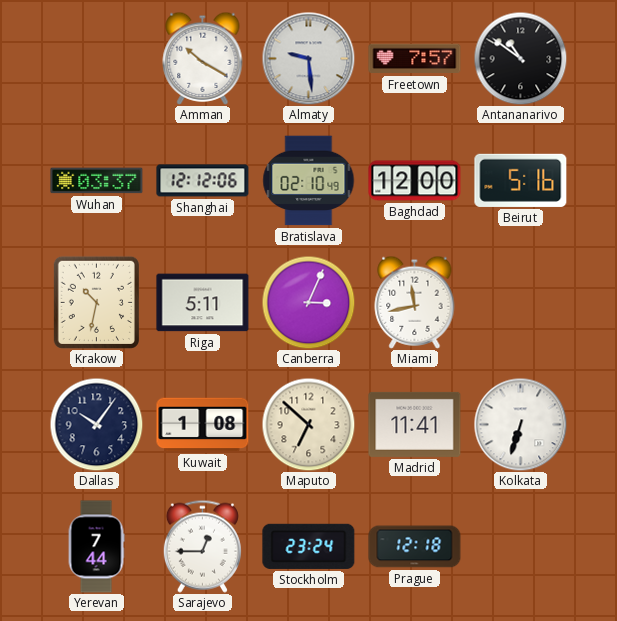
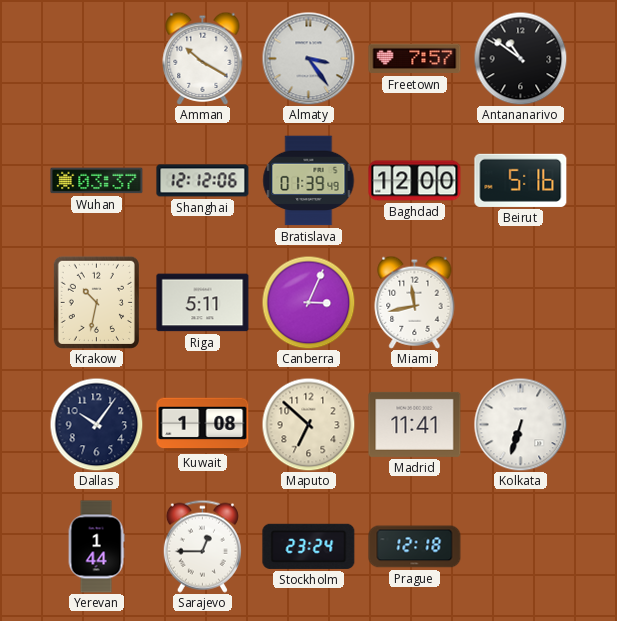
Almaty: 9:29 -> 3:24 (308, 58)
Bratislava: 02:10 -> 01:39 (309, 181)
Yerevan: 7:44 -> 1:44 (96, 547)
